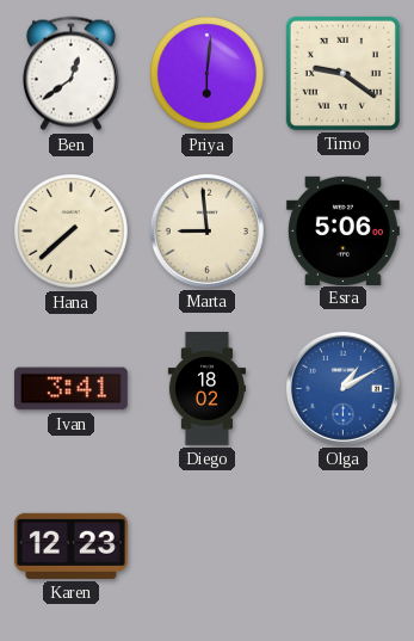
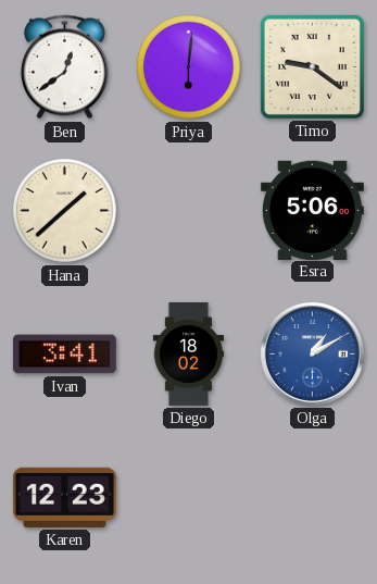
Hana: 7:38 -> 1:38 (65, 211)
Marta: 8:59 -> none (206, 230)
